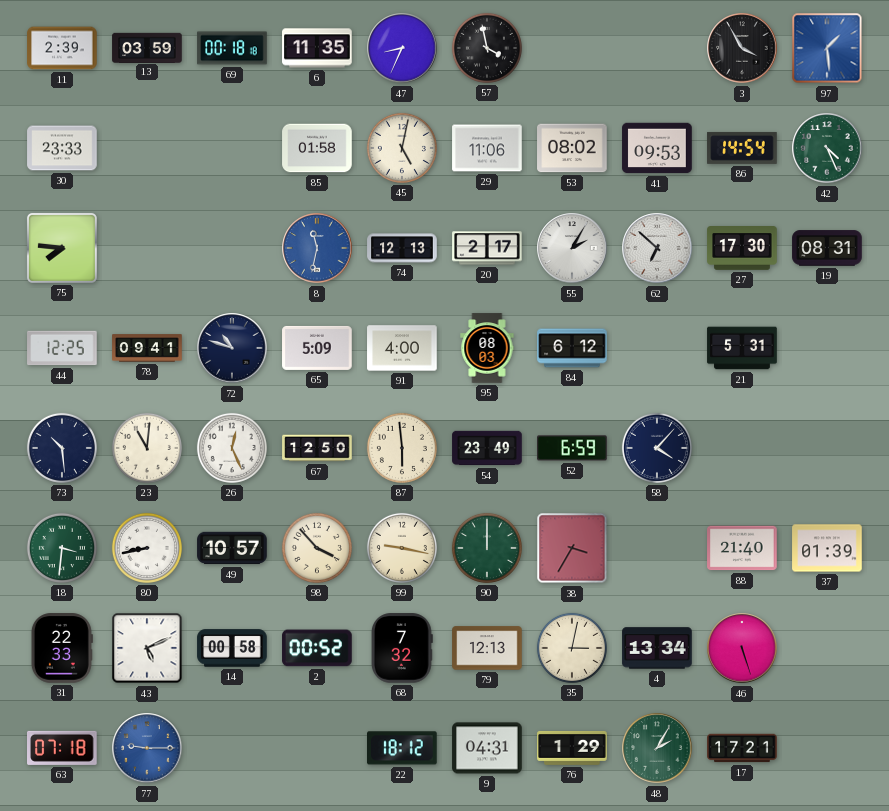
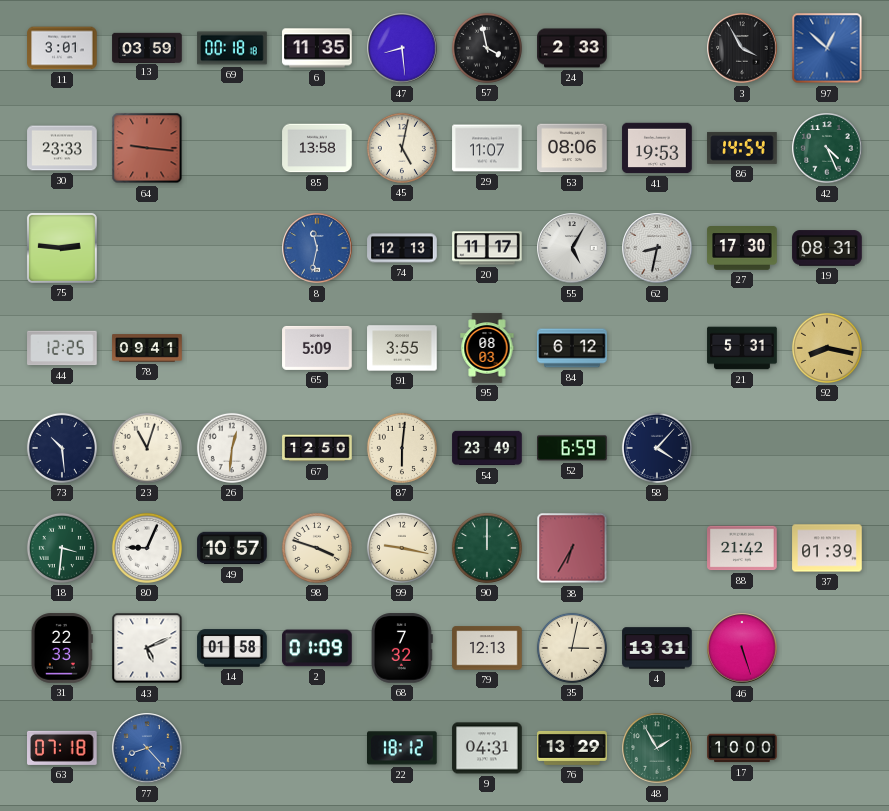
11: 2:39 -> 3:01 (62, 48)
47: 8:34 -> 8:29 (402, 48)
24: none -> 2:33 (572, 48)
97: 1:29 -> 12:52 (827, 48)
64: none -> 9:16 (147, 148)
85: 01:58 -> 13:58 (317, 148)
29: 11:06 -> 11:07 (487, 148)
53: 08:02 -> 08:06 (572, 148)
41: 09:53 -> 19:53 (657, 148)
75: 7:46 -> 2:46 (62, 248)
20: 2:17 -> 11:17 (487, 248)
55: 2:05 -> 5:05 (572, 248)
62: 6:52 -> 8:32 (657, 248)
72: 10:48 -> none (232, 348)
91: 4:00 -> 3:55 (402, 348)
92: none -> 8:17 (827, 348)
23: 11:01 -> 11:03 (147, 448)
26: 12:26 -> 12:31 (232, 448)
87: 5:59 -> 6:01 (402, 448)
80: 8:43 -> 9:04 (147, 548)
98: 3:53 -> 3:48 (317, 548)
38: 3:35 -> 6:35 (572, 548)
88: 21:40 -> 21:42 (742, 548)
14: 00:58 -> 01:58 (232, 648)
2: 00:52 -> 01:09 (317, 648)
4: 13:34 -> 13:31 (657, 648)
77: 9:15 -> 8:23 (147, 748)
76: 1:29 -> 13:29 (572, 748)
48: 2:05 -> 1:55 (657, 748)
17: 17:21 -> 10:00 (742, 748)
